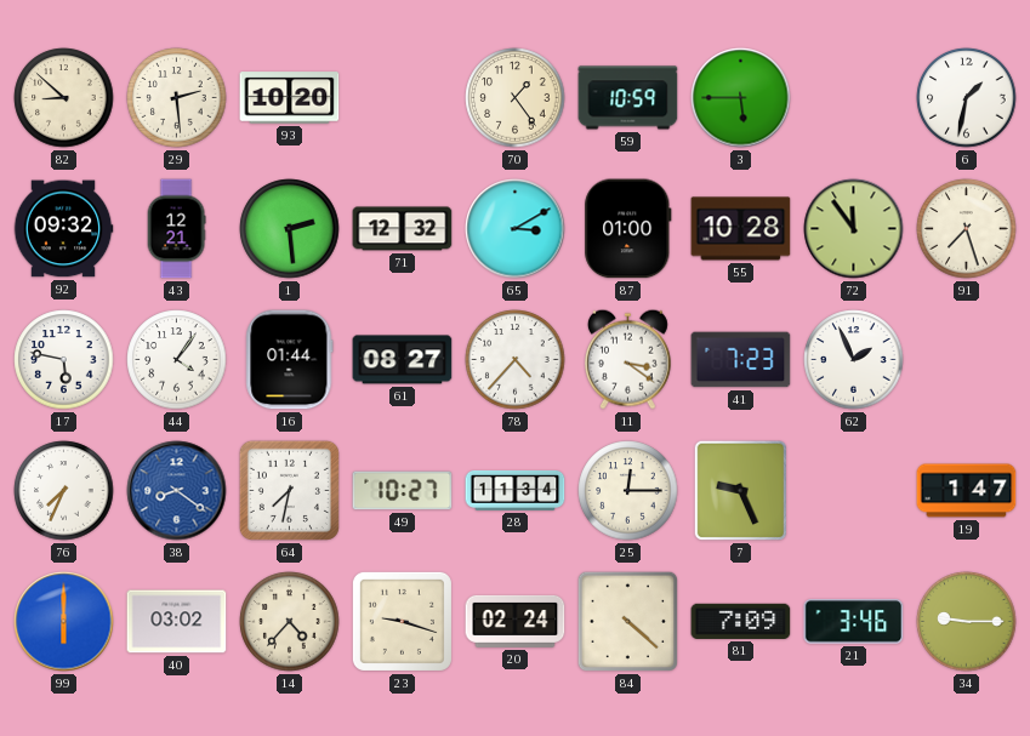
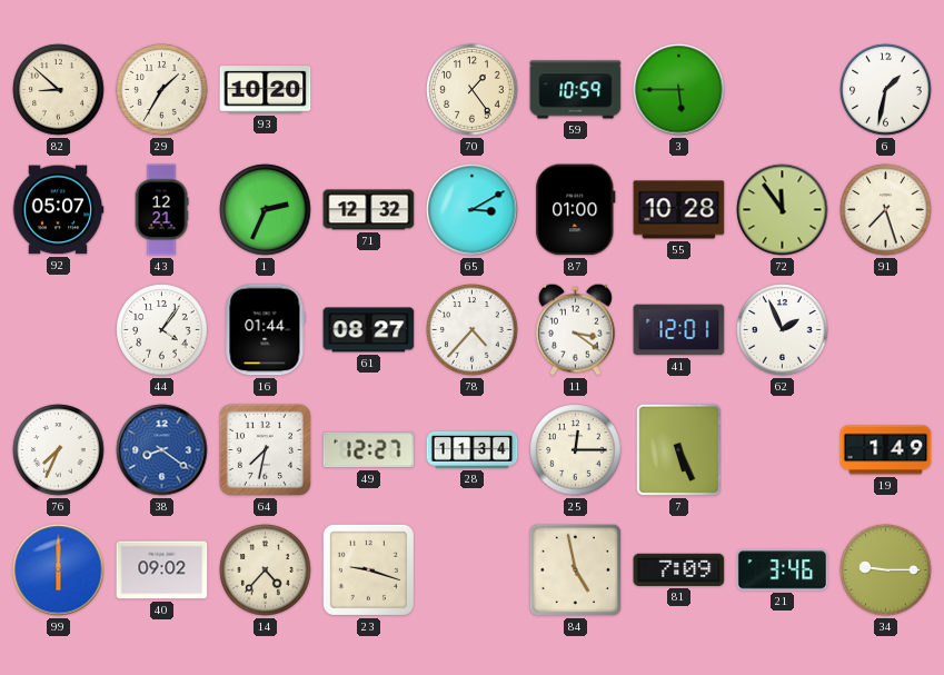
29: 2:29 -> 1:35 (162, 90)
92: 09:32 -> 05:07 (58, 210)
1: 2:29 -> 2:34 (266, 210)
17: 5:47 -> none (64, 360)
41: 7:23 -> 12:01 (679, 330)
49: 10:27 -> 12:27 (369, 450)
7: 9:26 -> 5:26 (679, 450)
19: 1:47 -> 1:49 (886, 450)
40: 03:02 -> 09:02 (162, 570)
20: 02:24 -> none (516, 621)
84: 4:22 -> 4:58 (576, 570)
